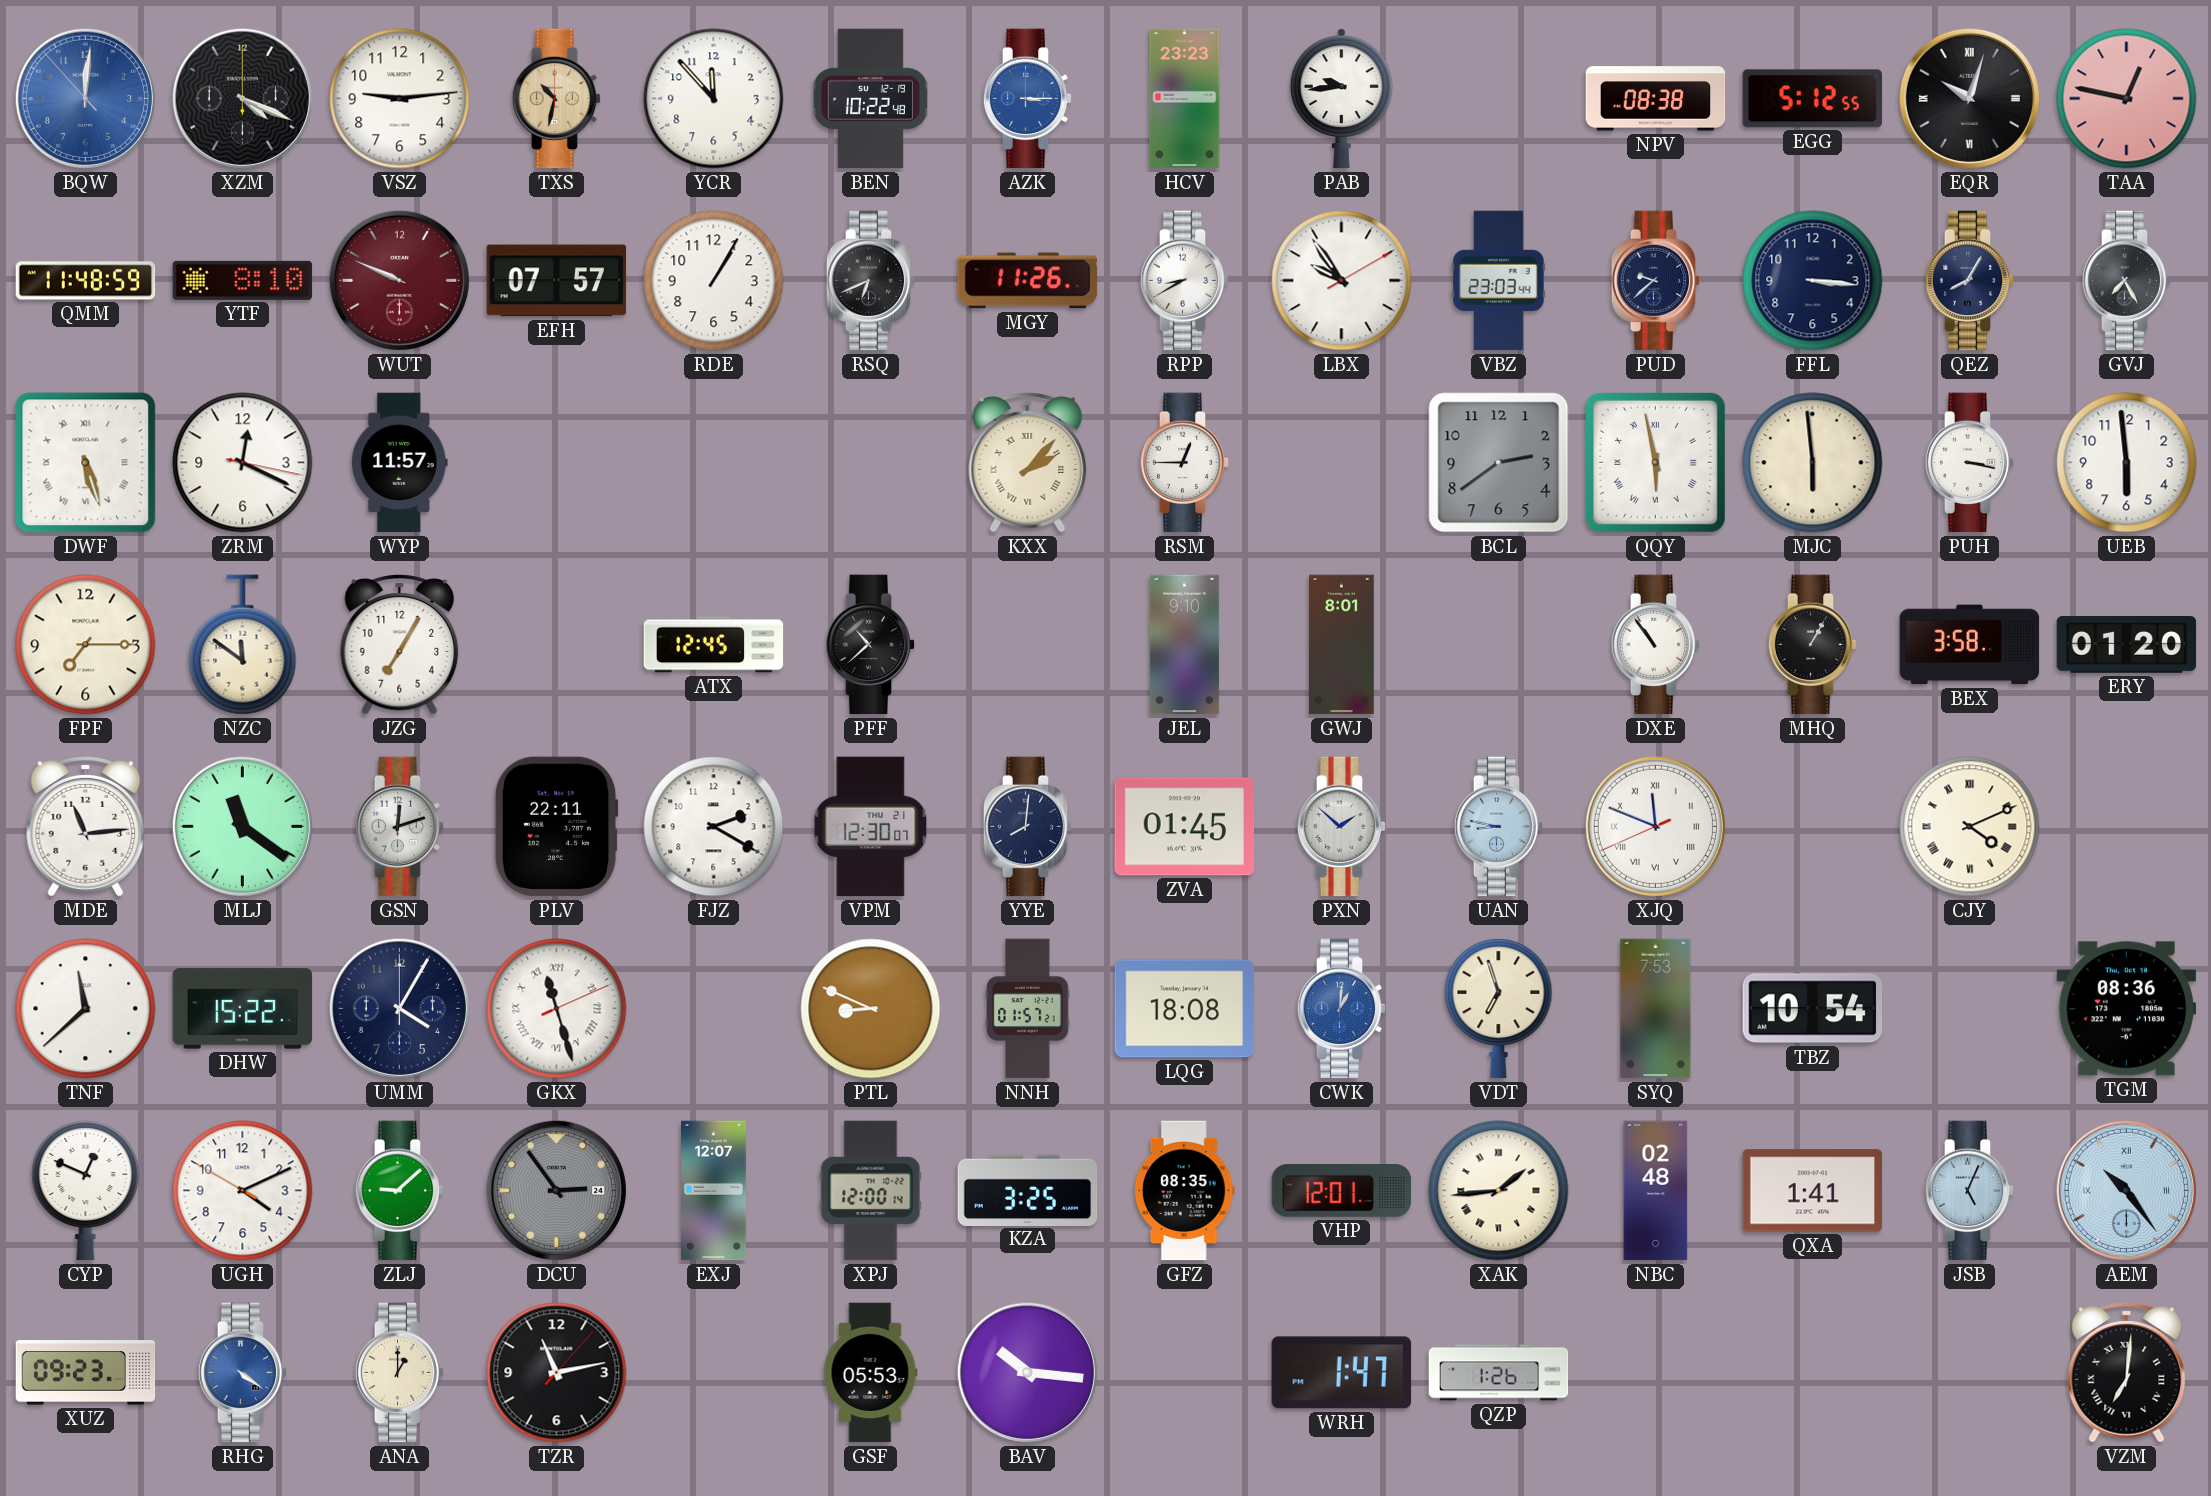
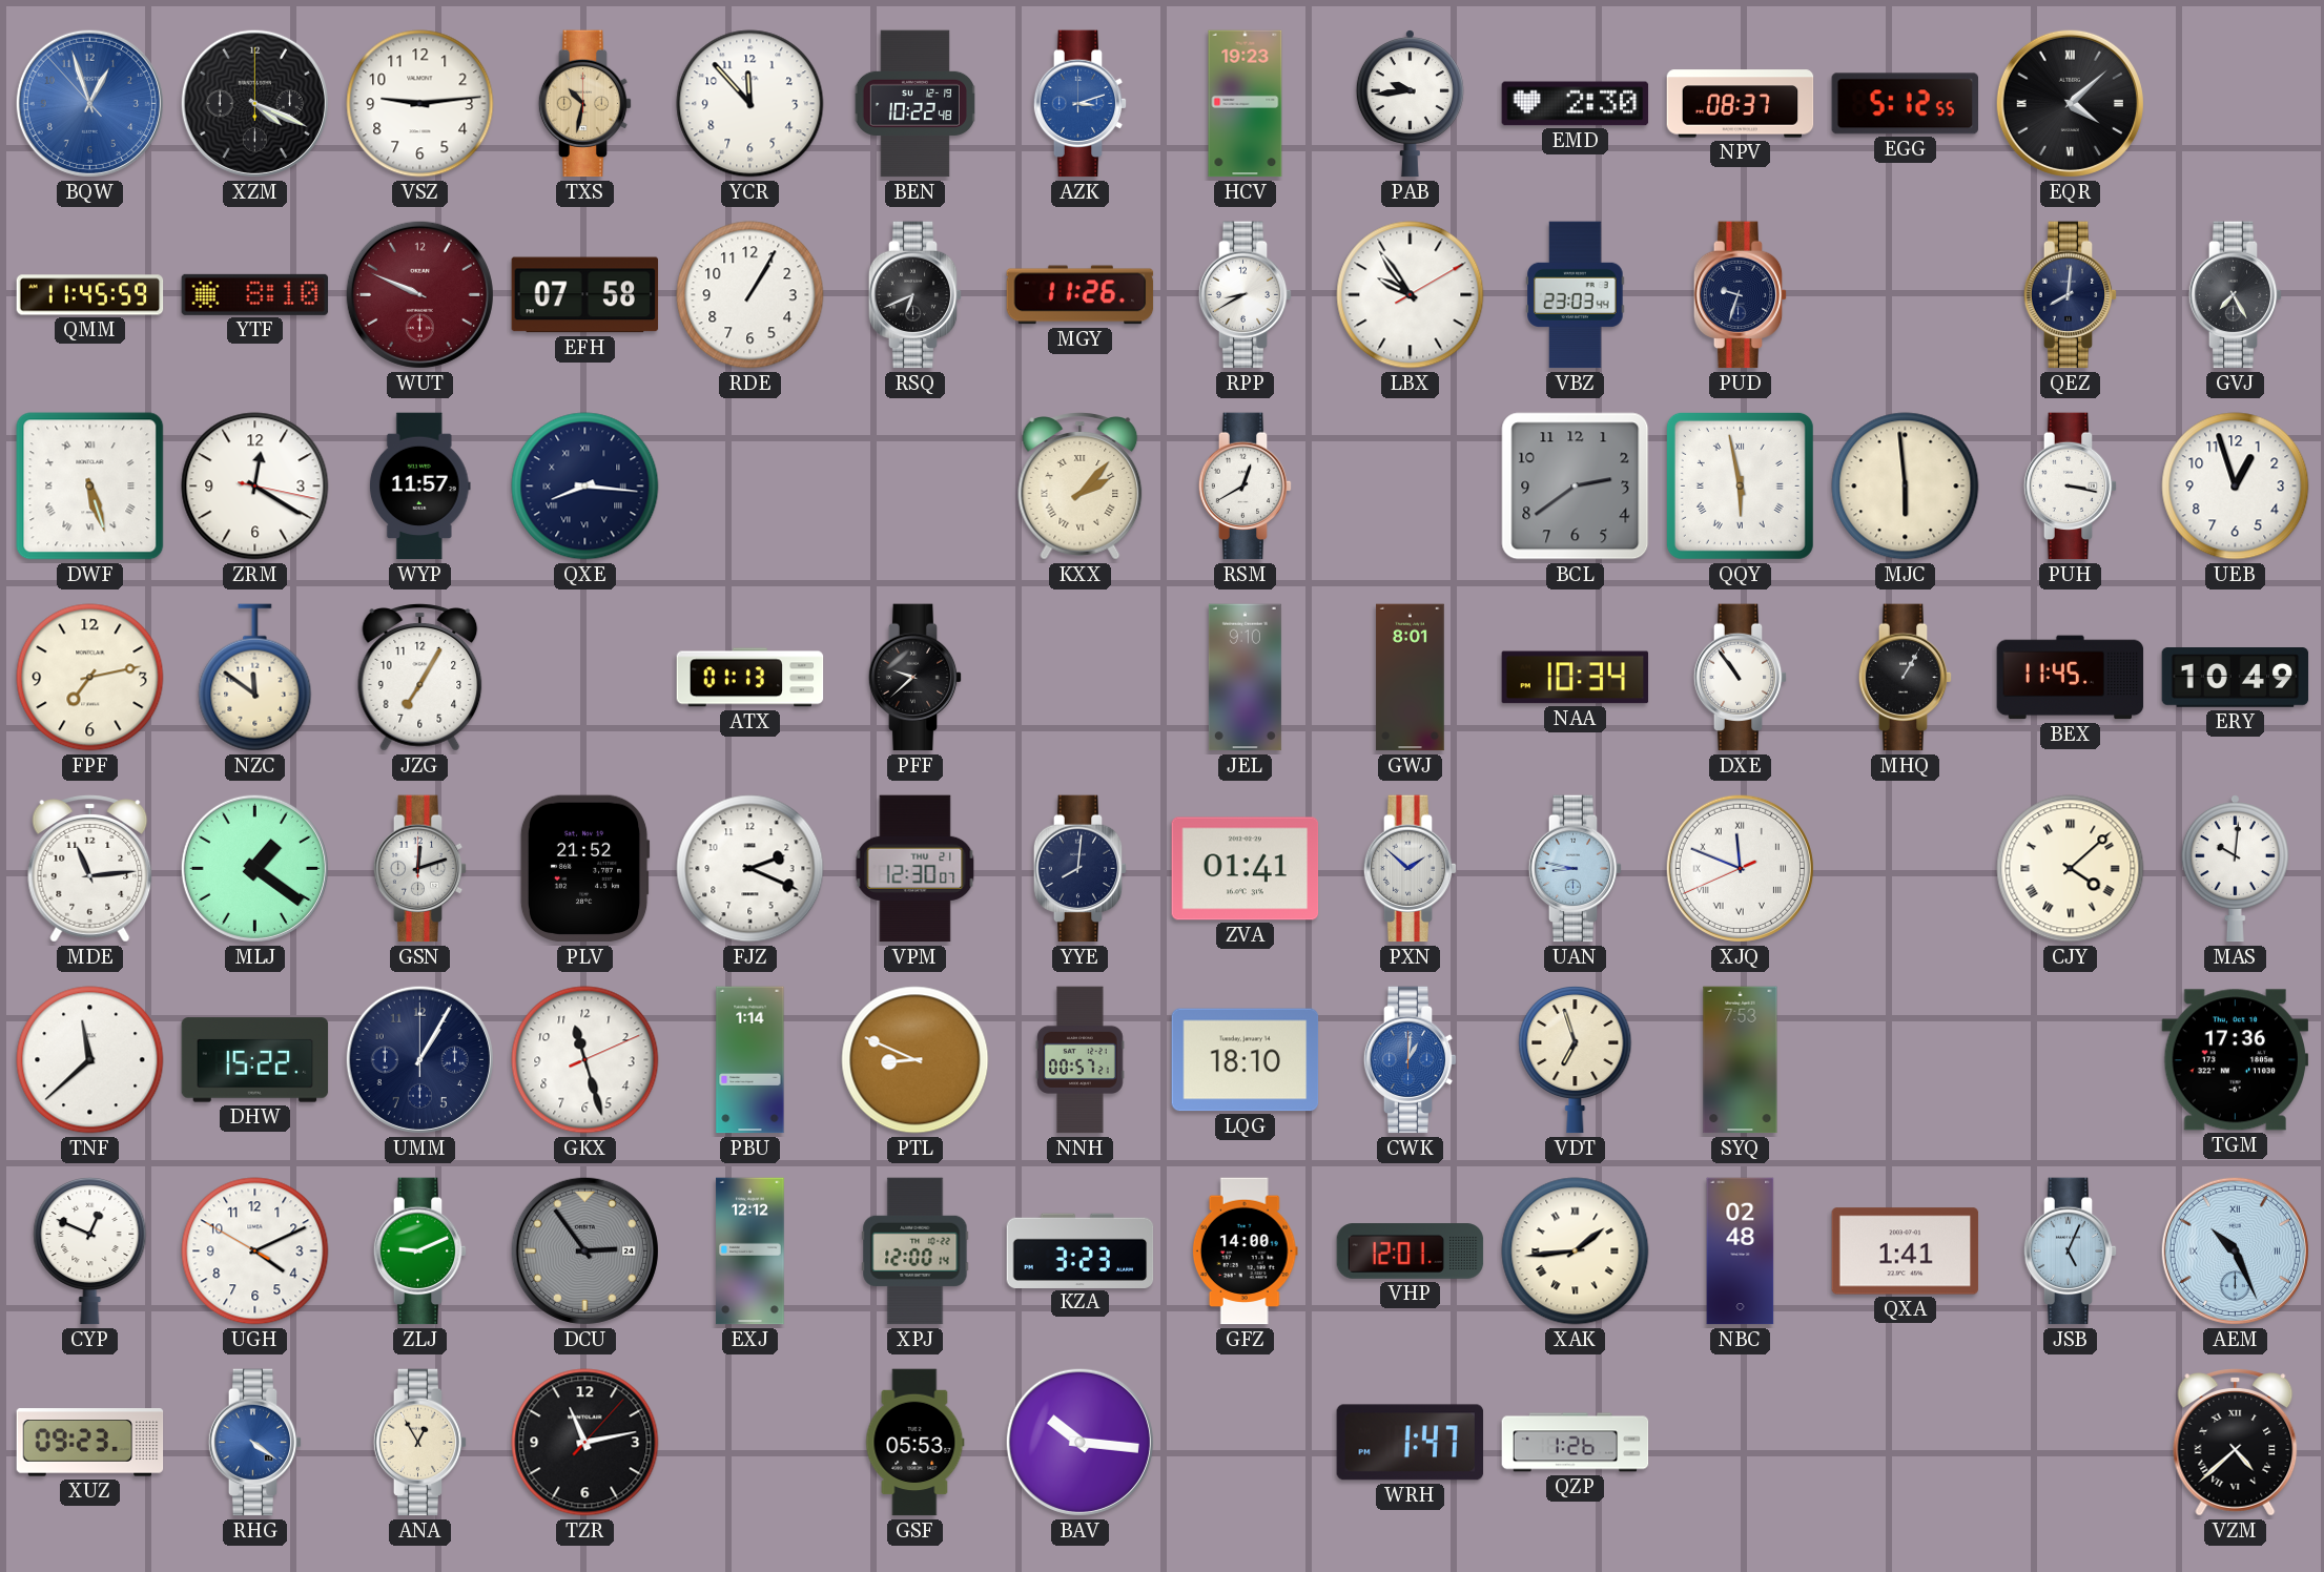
BQW: 12:00 -> 12:56 (89, 103)
AZK: 3:15 -> 3:12 (1081, 104)
HCV: 23:23 -> 19:23 (1246, 104)
EMD: none -> 2:30 (1576, 104)
NPV: 08:38 -> 08:37 (1741, 104)
EQR: 10:03 -> 4:08 (2070, 103)
TAA: 12:47 -> none (2127, 99)
QMM: 11:48 -> 11:45 (90, 295)
EFH: 07:57 -> 07:58 (585, 295)
PUD: 9:38 -> 9:33 (1741, 295)
FFL: 3:16 -> none (1813, 281)
QEZ: 8:05 -> 8:01 (2071, 295)
ZRM: 12:19 -> 12:20 (255, 487)
QXE: none -> 8:16 (585, 487)
RSM: 12:45 -> 12:40 (1246, 487)
UEB: 5:59 -> 12:57 (2236, 487)
FPF: 7:15 -> 7:13 (90, 678)
ATX: 12:45 -> 01:13 (750, 678)
PFF: 10:38 -> 9:38 (916, 678)
NAA: none -> 10:34 (1576, 678)
BEX: 3:58 -> 11:45 (2071, 678)
ERY: 01:20 -> 10:49 (2236, 678)
MLJ: 11:21 -> 1:21 (254, 868)
PLV: 22:11 -> 21:52 (584, 869)
FJZ: 2:20 -> 2:19 (750, 869)
ZVA: 01:45 -> 01:41 (1246, 869)
CJY: 4:11 -> 4:08 (2071, 869)
MAS: none -> 10:01 (2235, 869)
UMM: 4:05 -> 1:05 (419, 1059)
GKX numerals: Roman -> Arabic (585, 1060)
PBU: none -> 1:14 (750, 1060)
NNH: 01:57 -> 00:57 (1081, 1060)
LQG: 18:08 -> 18:10 (1246, 1060)
TBZ: 10:54 -> none (1813, 1009)
TGM: 08:36 -> 17:36 (2236, 1060)
ZLJ: 9:08 -> 9:11 (420, 1252)
EXJ: 12:07 -> 12:12 (750, 1252)
KZA: 3:25 -> 3:23 (1081, 1250)
GFZ: 08:35 -> 14:00 (1245, 1252)
AEM: 10:24 -> 10:26 (2235, 1250)
ANA: 1:00 -> 12:55 (420, 1443)
VZM: 7:01 -> 4:38 (2236, 1443)
